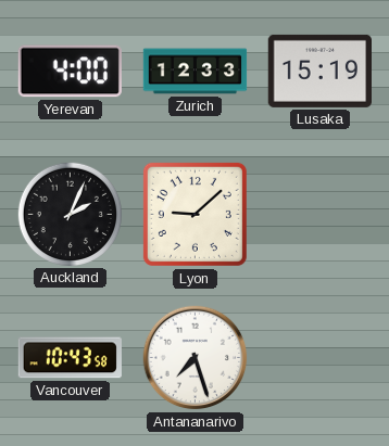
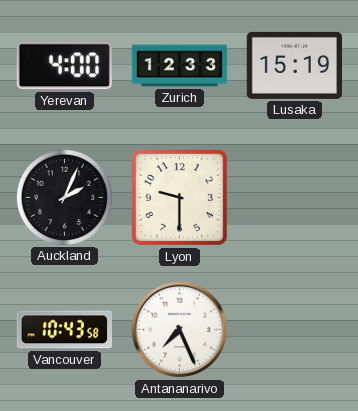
Lyon: 9:08 -> 9:30 (179, 197)
Antananarivo: 7:27 -> 7:26 (180, 330)
